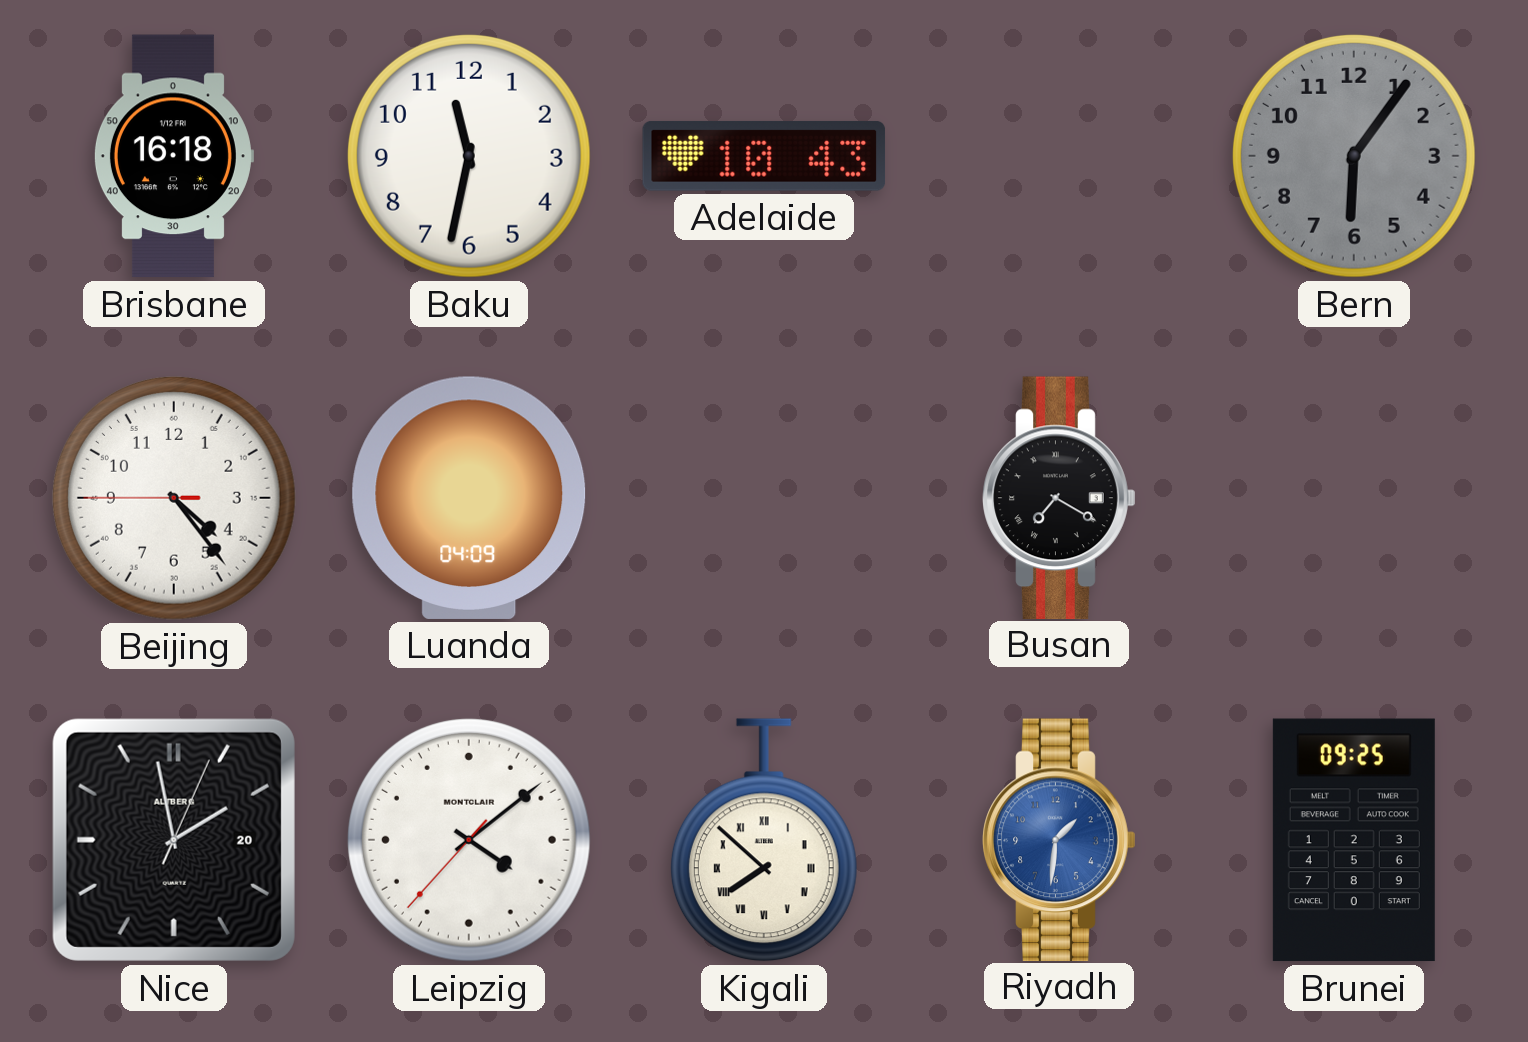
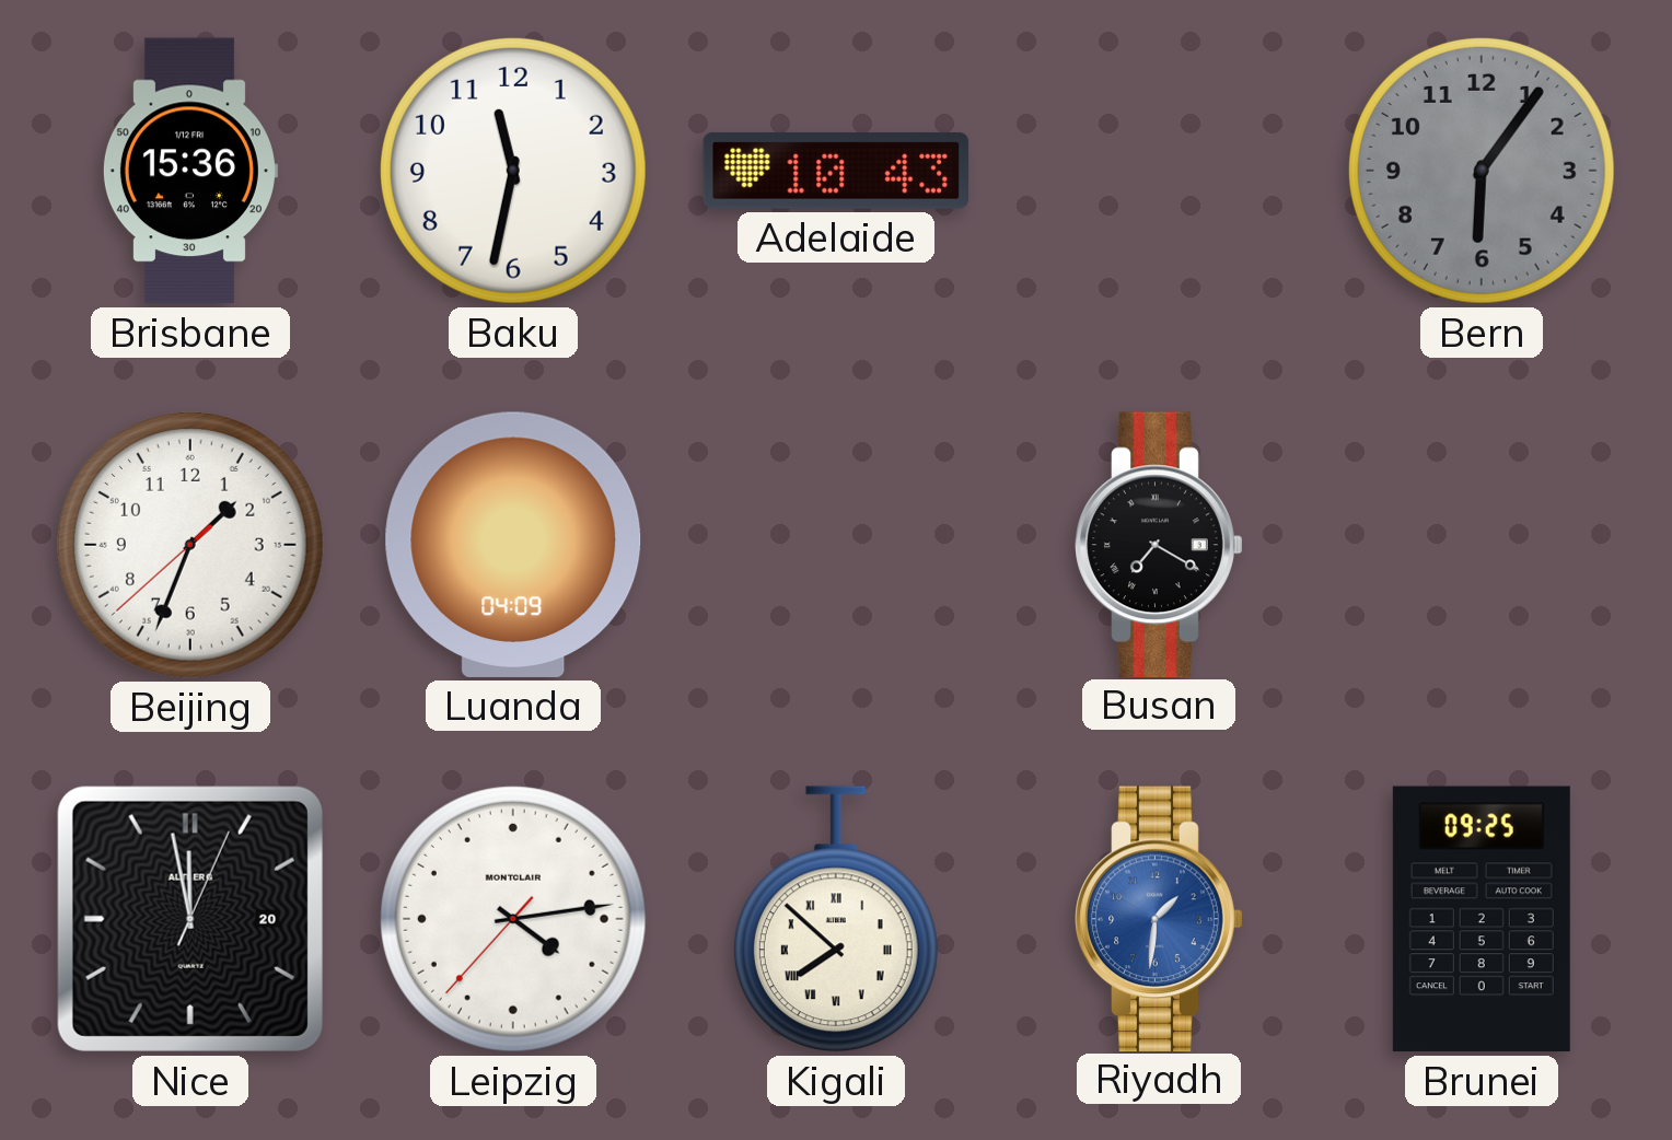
Brisbane: 16:18 -> 15:36 (189, 171)
Beijing: 4:23 -> 1:33 (190, 545)
Nice: 1:58 -> 11:58 (190, 919)
Leipzig: 4:08 -> 4:13 (513, 919)
